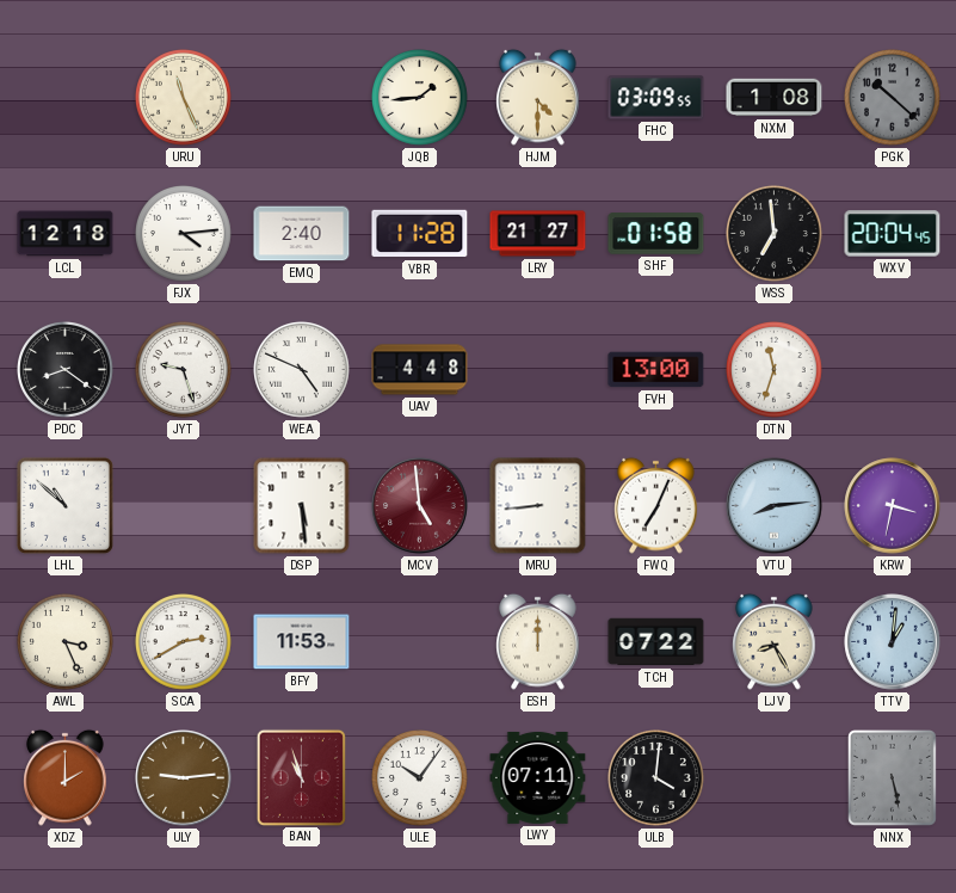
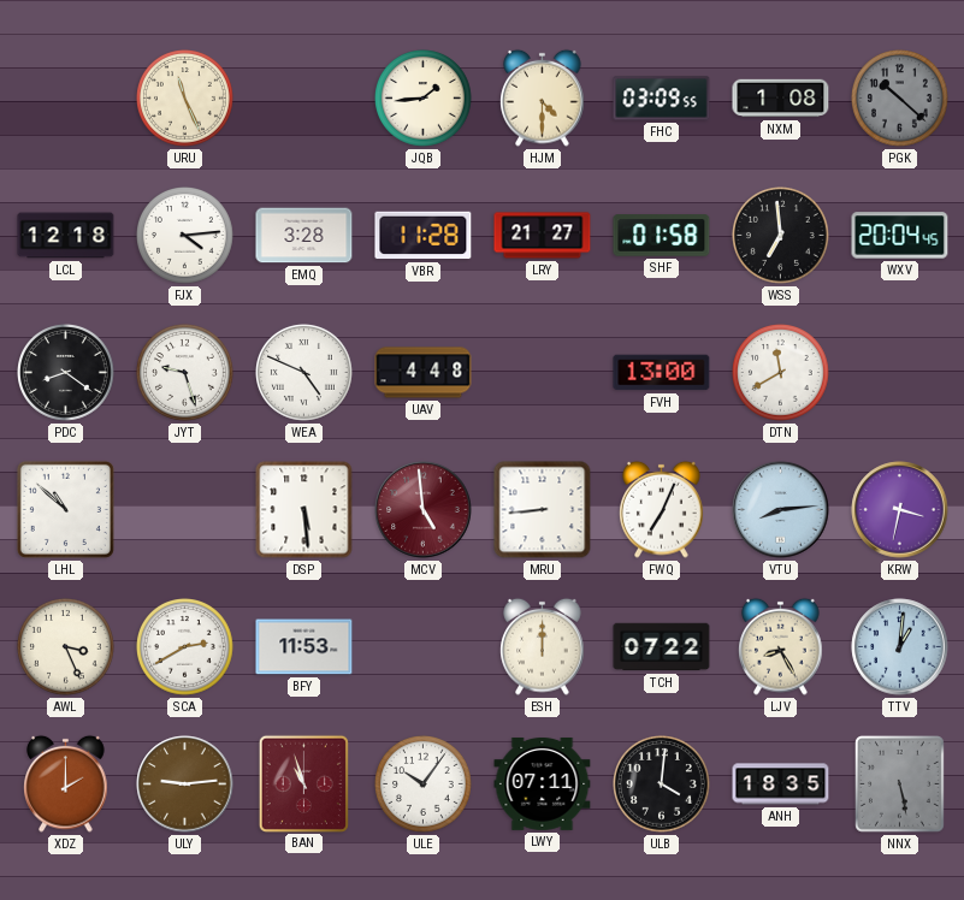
EMQ: 2:40 -> 3:28 (304, 236)
DTN: 11:33 -> 11:40 (781, 373)
ANH: none -> 18:35 (781, 784)
